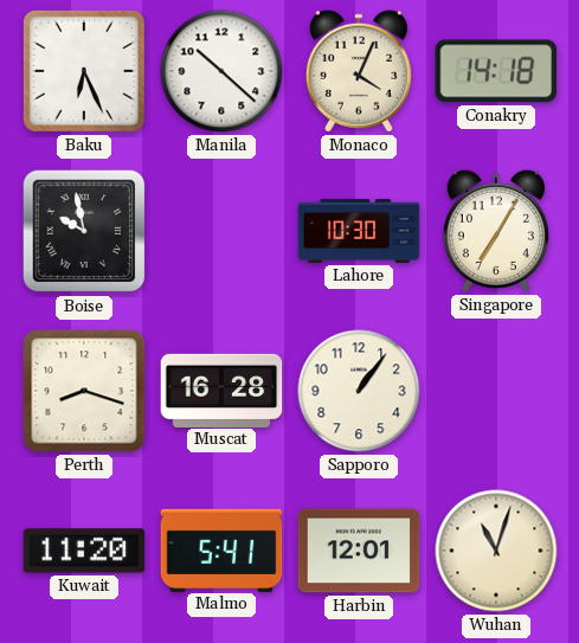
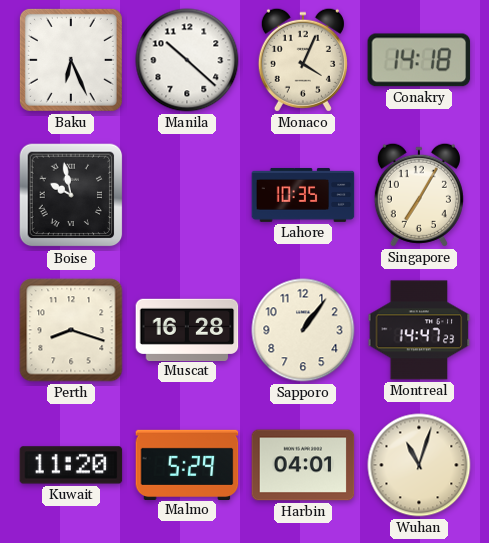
Lahore: 10:30 -> 10:35 (303, 195)
Montreal: none -> 14:47 (419, 330)
Malmo: 5:41 -> 5:29 (187, 464)
Harbin: 12:01 -> 04:01 (303, 465)
